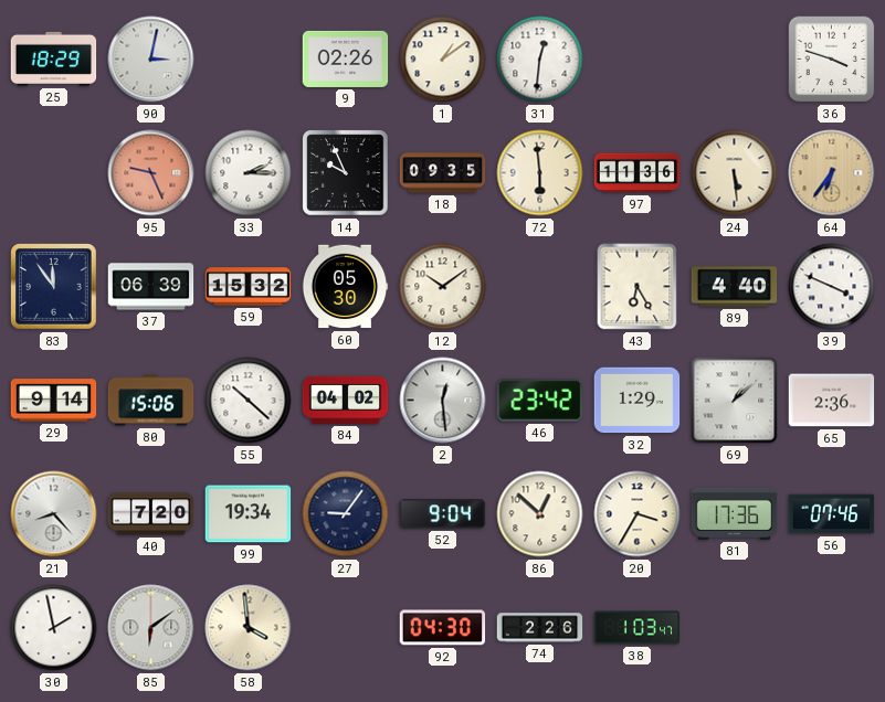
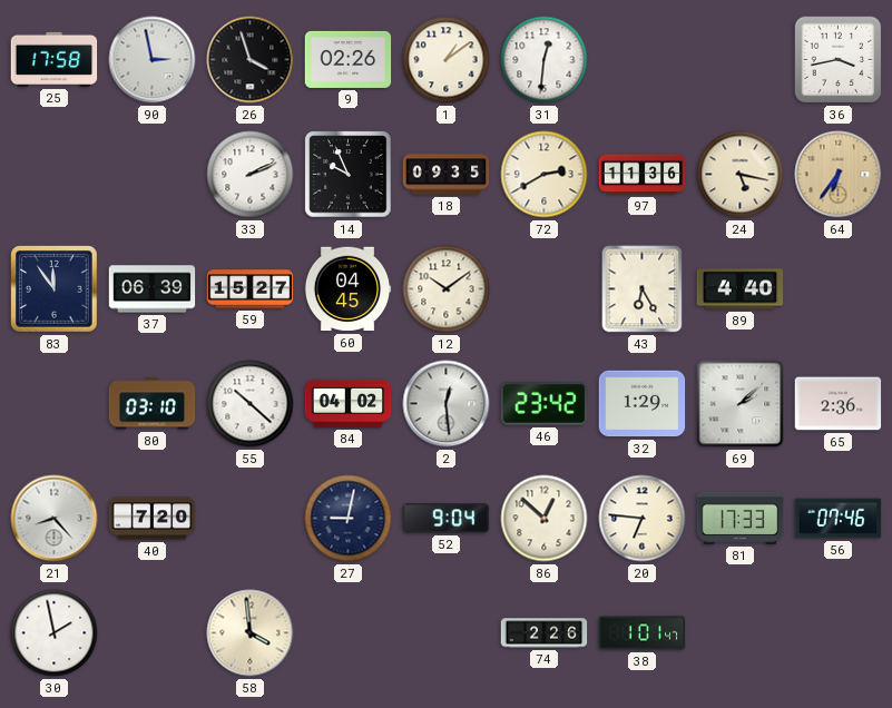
25: 18:29 -> 17:58 (55, 59)
90: 3:02 -> 2:58 (153, 60)
26: none -> 3:57 (251, 60)
36: 3:48 -> 3:43 (839, 60)
95: 9:26 -> none (151, 173)
33: 2:15 -> 2:11 (251, 175)
72: 5:59 -> 2:40 (545, 175)
24: 5:29 -> 5:17 (741, 175)
59: 15:32 -> 15:27 (251, 289)
60: 05:30 -> 04:45 (347, 289)
39: 3:49 -> none (832, 287)
29: 9:14 -> none (54, 401)
80: 15:06 -> 03:10 (153, 404)
69: 1:08 -> 2:08 (741, 404)
99: 19:34 -> none (249, 514)
27: 9:06 -> 9:02 (349, 519)
20: 3:35 -> 6:46 (643, 519)
81: 17:36 -> 17:33 (741, 518)
85: 6:09 -> none (151, 628)
92: 04:30 -> none (443, 628)
38: 1:03 -> 1:01 (643, 633)
